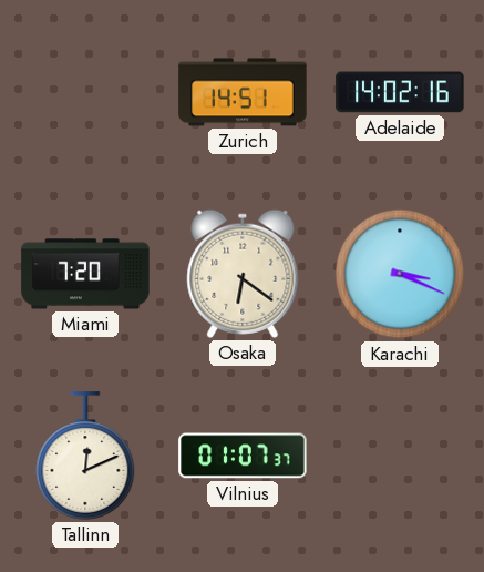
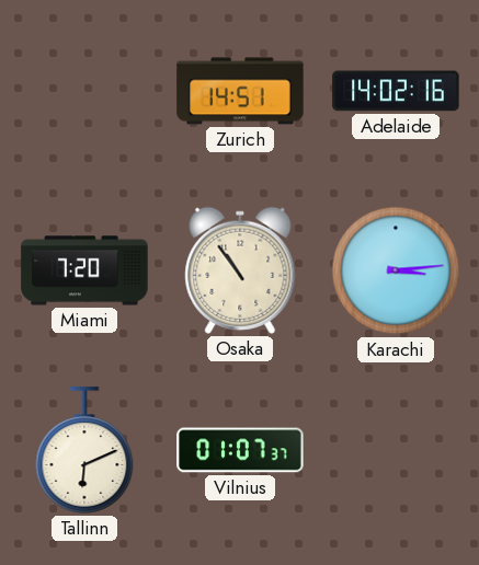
Osaka: 6:21 -> 10:54 (240, 270)
Karachi: 3:19 -> 3:14 (396, 270)
Tallinn: 12:11 -> 6:11 (84, 450)
